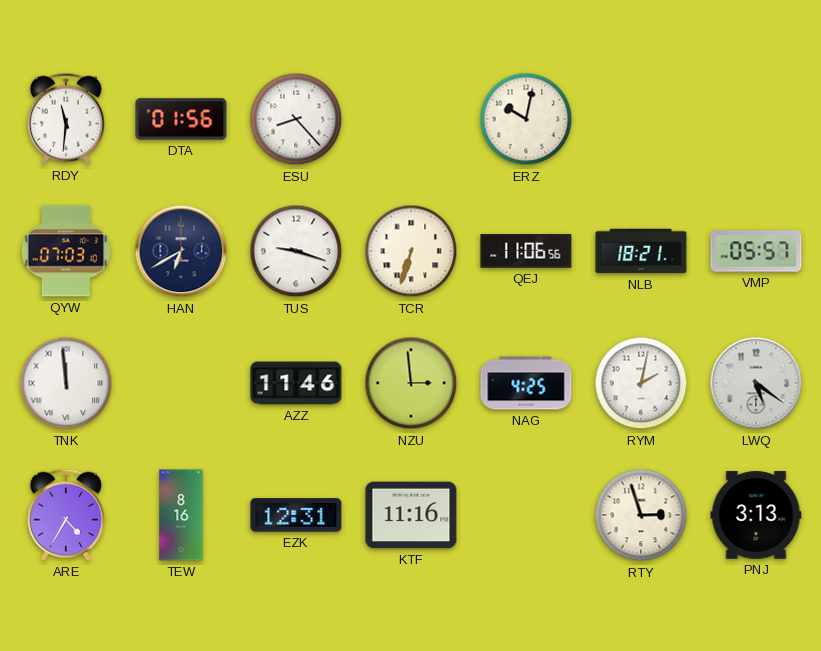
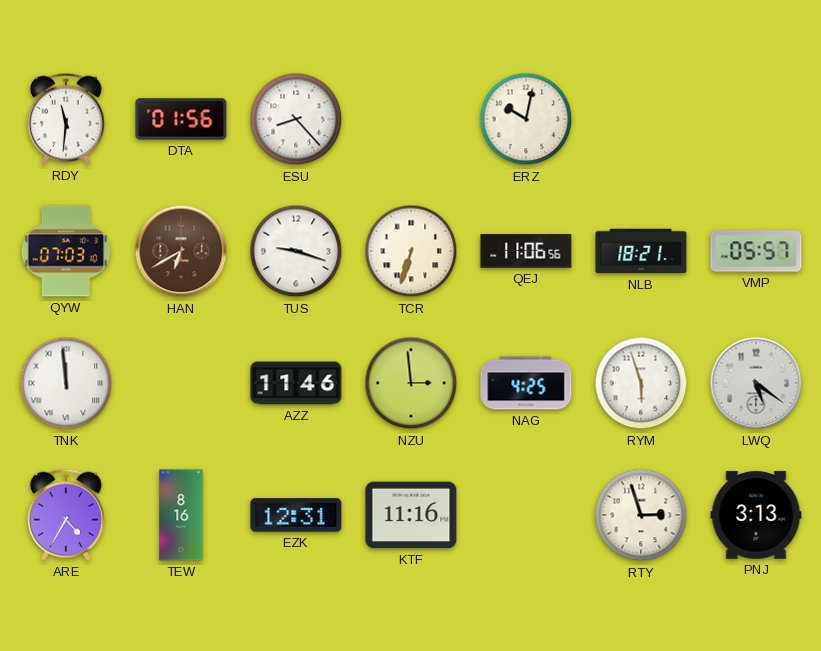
HAN dial: navy -> brown (181, 251)
RYM: 2:02 -> 5:57 (641, 383)
